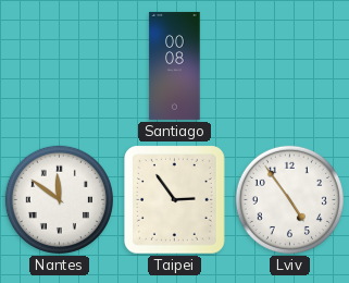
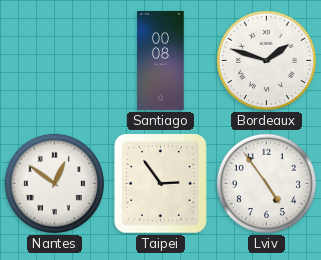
Bordeaux: none -> 1:48 (266, 60)
Nantes: 11:51 -> 12:51 (54, 183)
